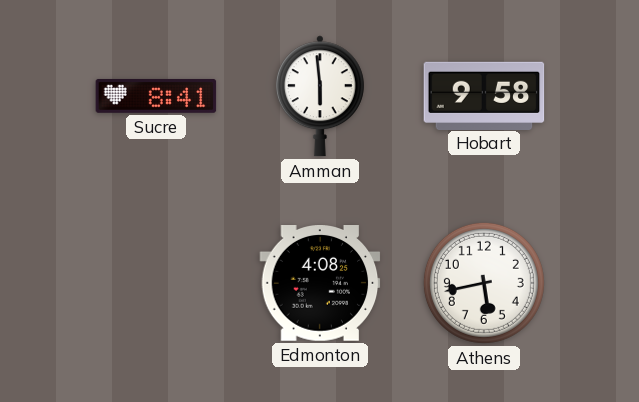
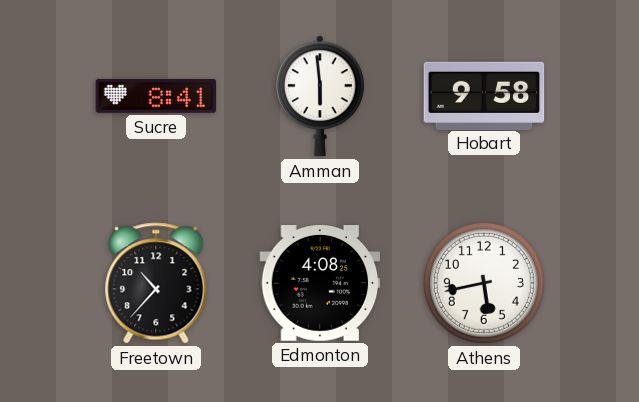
Freetown: none -> 10:37 (156, 283)
